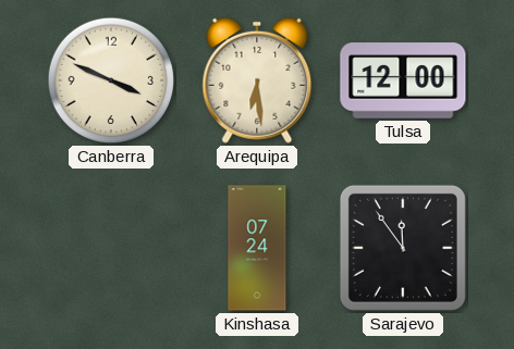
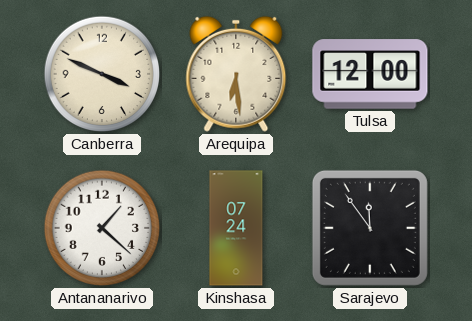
Antananarivo: none -> 1:22 (102, 228)
